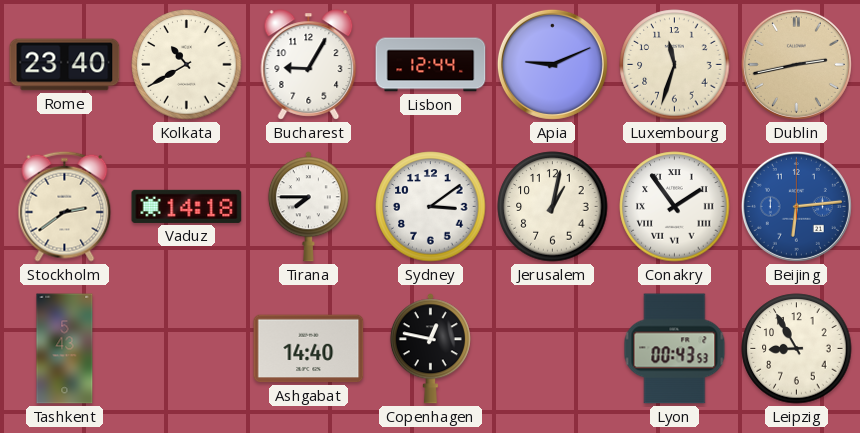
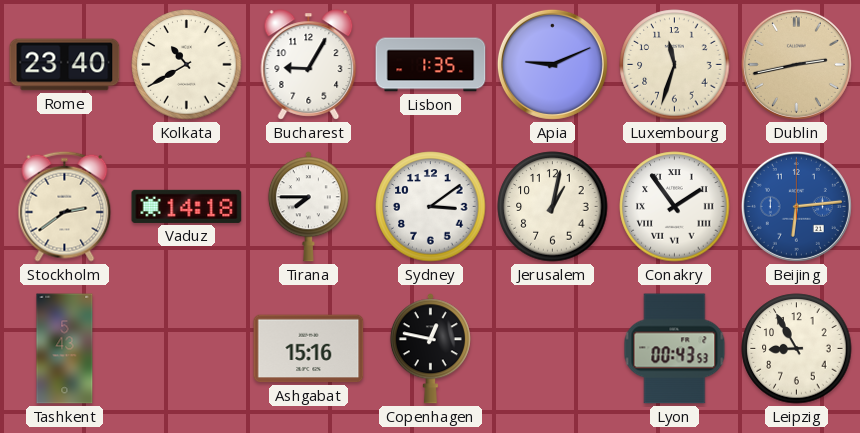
Lisbon: 12:44 -> 1:35 (431, 65)
Ashgabat: 14:40 -> 15:16 (309, 349)
